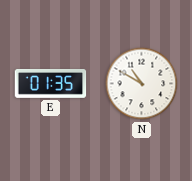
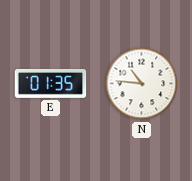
N: 10:50 -> 10:46 (142, 84)
